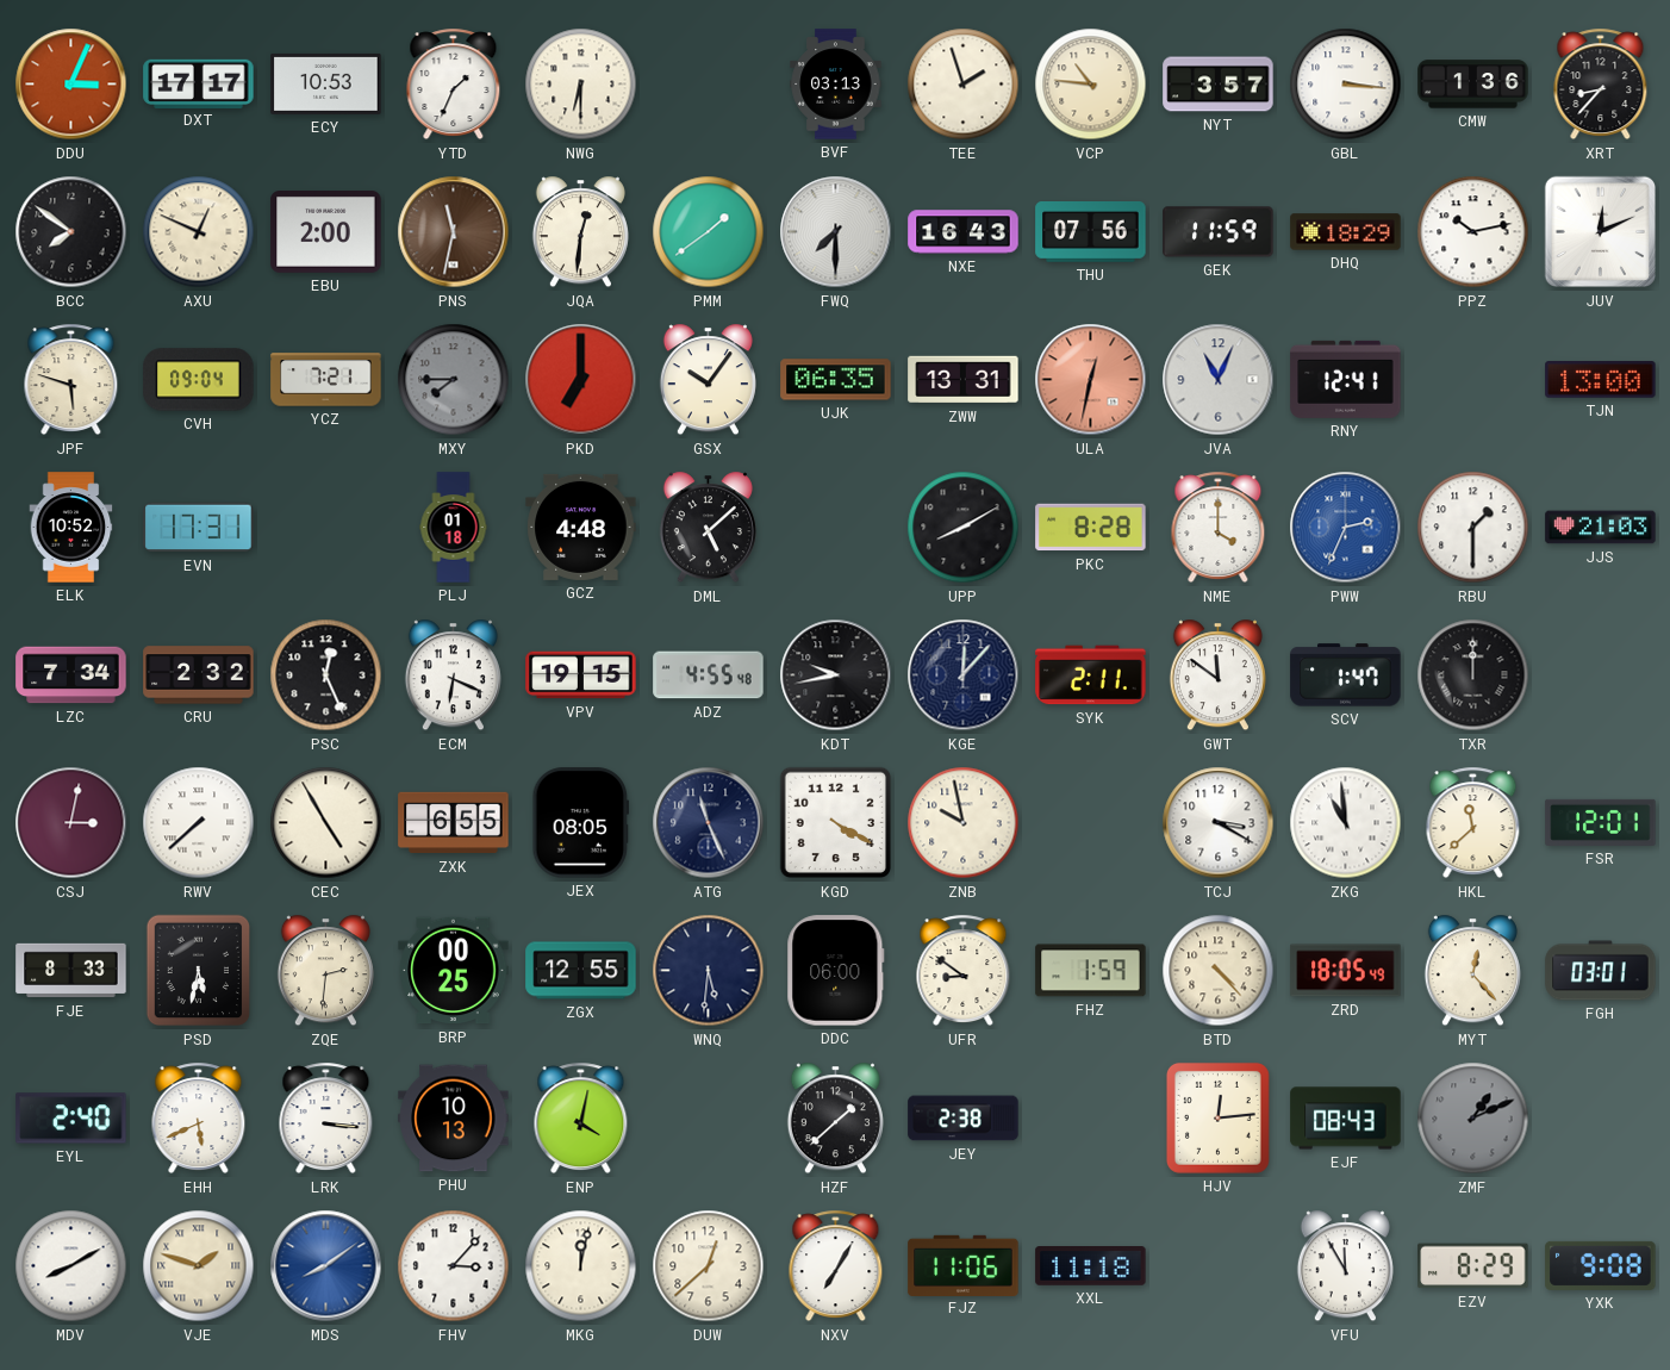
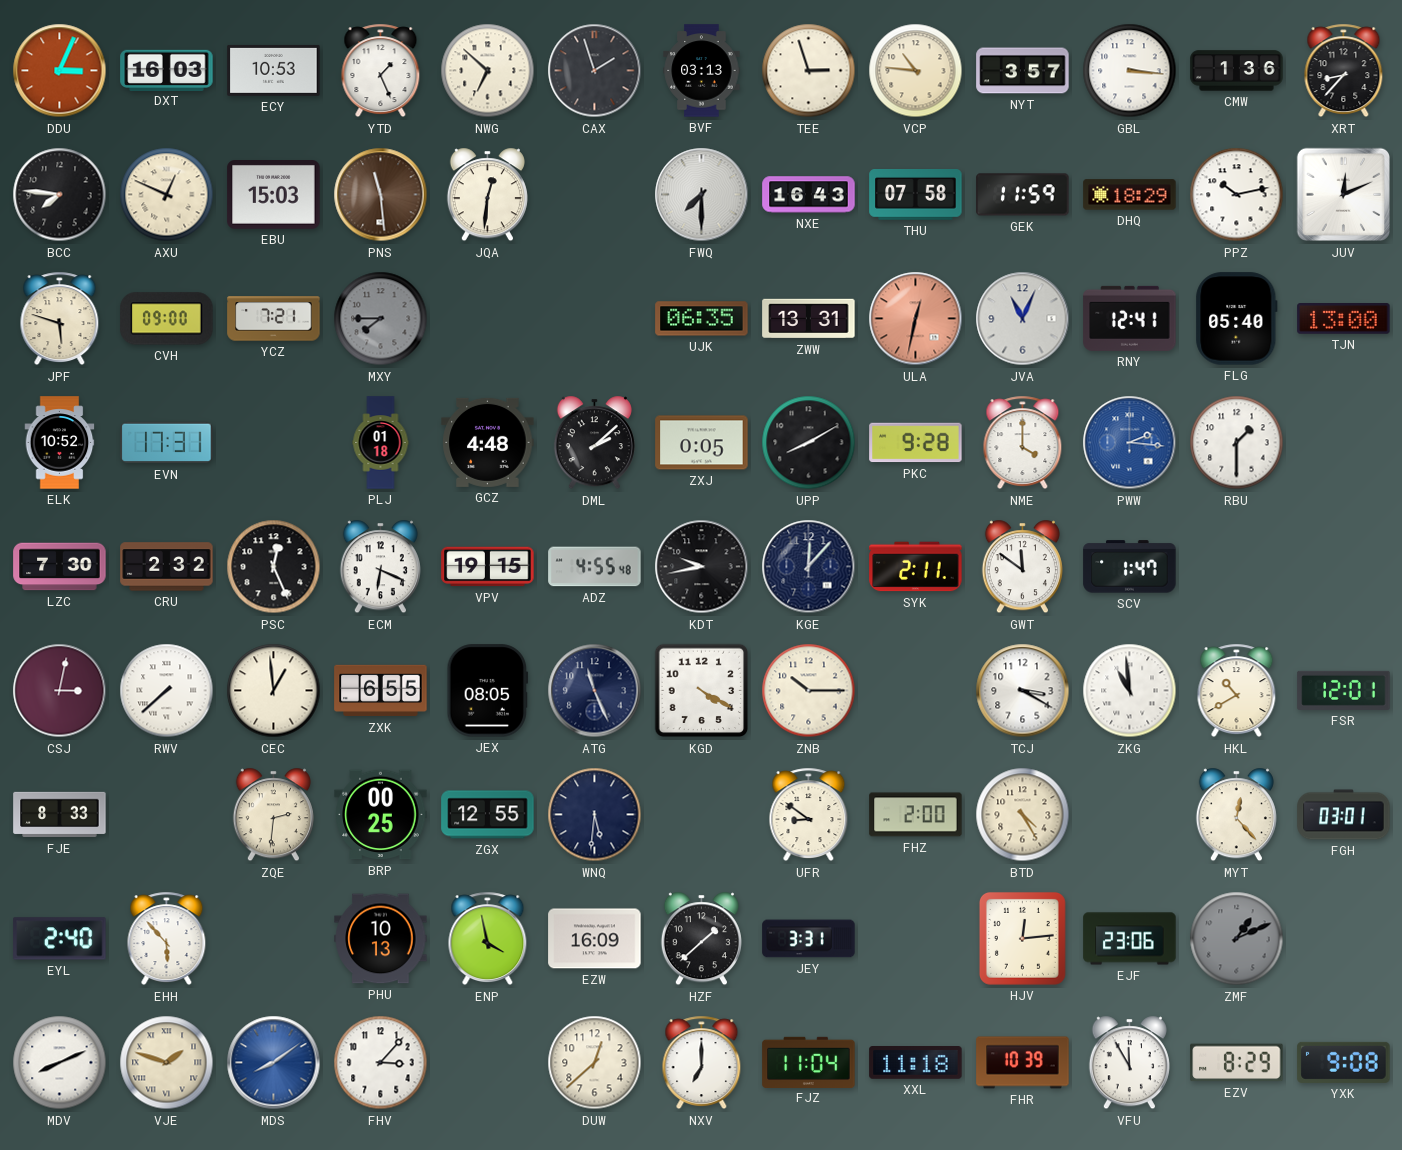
DXT: 17:17 -> 16:03 (167, 70)
YTD: 1:34 -> 1:26 (381, 71)
NWG: 6:30 -> 6:52 (488, 71)
CAX: none -> 1:57 (595, 71)
TEE: 1:57 -> 2:57 (809, 71)
BCC: 7:51 -> 7:46 (60, 195)
EBU: 2:00 -> 15:03 (274, 195)
PNS: 11:32 -> 11:29 (381, 195)
PMM: 1:39 -> none (709, 232)
THU: 07:56 -> 07:58 (916, 195)
CVH: 09:04 -> 09:00 (167, 319)
PKD: 7:00 -> none (581, 380)
GSX: 10:06 -> none (708, 380)
FLG: none -> 05:40 (1237, 319)
DML: 5:08 -> 2:08 (594, 443)
ZXJ: none -> 0:05 (702, 443)
PKC: 8:28 -> 9:28 (916, 443)
PWW: 2:34 -> 2:16 (1130, 443)
JJS: 21:03 -> none (1601, 528)
LZC: 7:34 -> 7:30 (60, 567)
TXR: 12:00 -> none (1473, 675)
CEC: 4:55 -> 12:59 (274, 691)
ZNB: 9:58 -> 10:15 (809, 691)
HKL: 11:38 -> 10:40 (1237, 691)
PSD: 5:32 -> none (199, 971)
DDC: 06:00 -> none (836, 971)
FHZ: 1:59 -> 2:00 (916, 815)
BTD: 4:23 -> 4:25 (1023, 815)
ZRD: 18:05 -> none (1346, 971)
EHH: 5:41 -> 5:53 (167, 939)
LRK: 3:16 -> none (326, 1119)
ENP: 4:02 -> 3:58 (488, 939)
EZW: none -> 16:09 (595, 939)
JEY: 2:38 -> 3:31 (809, 939)
EJF: 08:43 -> 23:06 (1130, 939)
MDV: 8:10 -> 8:11 (60, 1063)
MKG: 12:02 -> none (581, 1266)
NXV: 7:05 -> 7:00 (702, 1063)
FJZ: 11:06 -> 11:04 (809, 1062)
FHR: none -> 10:39 (1023, 1063)
